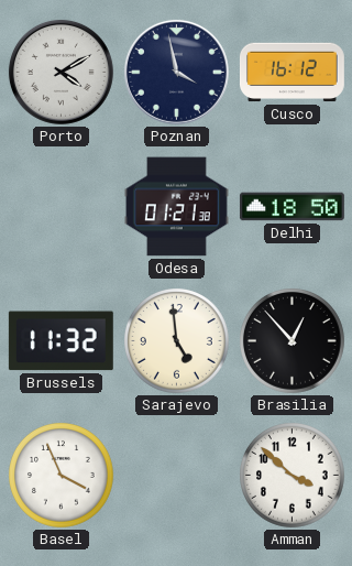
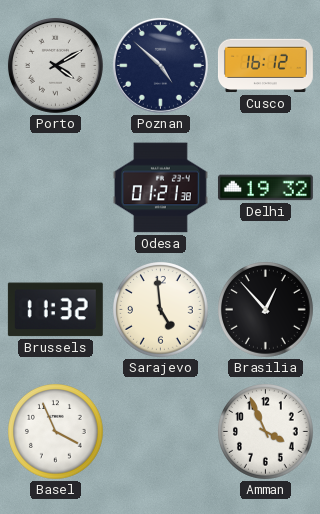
Poznan: 3:58 -> 4:52 (160, 65)
Delhi: 18:50 -> 19:32 (265, 188)
Amman: 3:52 -> 3:56 (266, 432)
